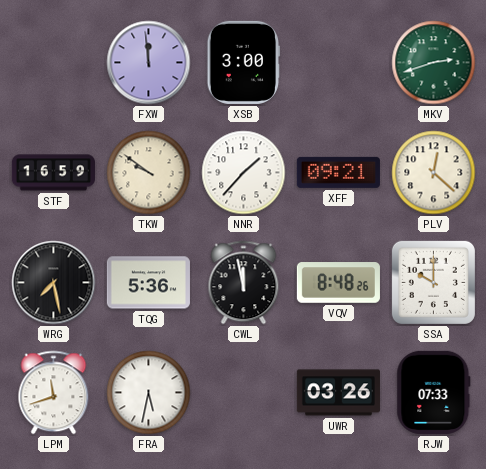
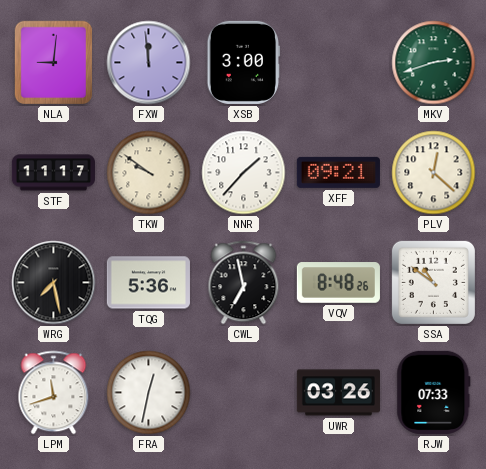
NLA: none -> 9:01 (54, 63)
STF: 16:59 -> 11:17 (53, 173)
CWL: 11:58 -> 6:58 (244, 283)
SSA: 10:00 -> 10:51 (433, 282)
FRA: 5:32 -> 12:32 (149, 393)
